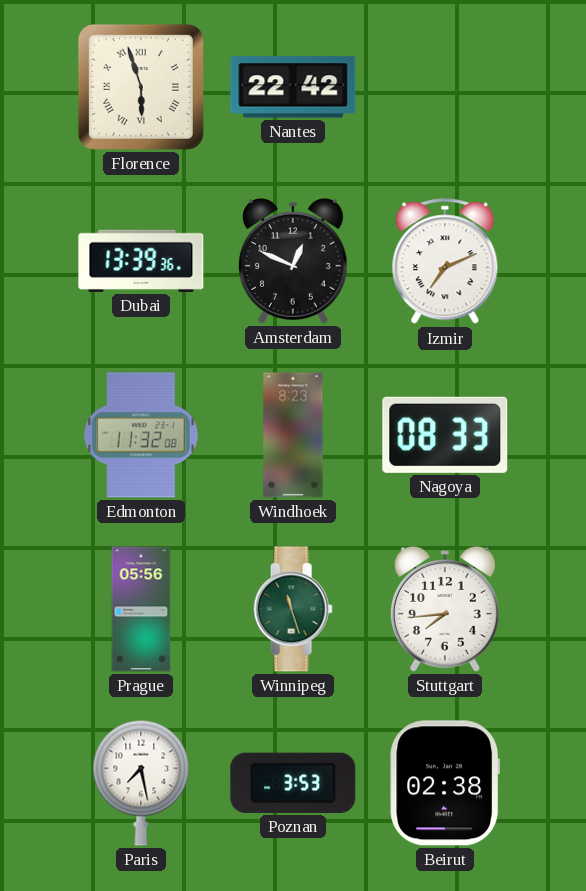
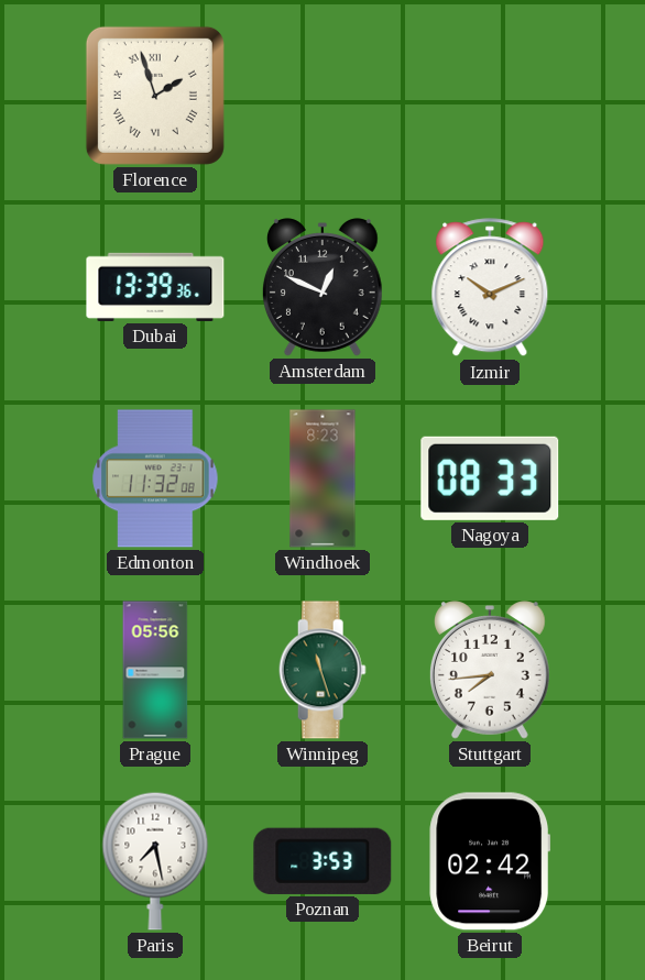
Florence: 5:57 -> 1:57 (155, 96)
Nantes: 22:42 -> none (293, 87)
Izmir: 7:11 -> 10:11 (490, 288)
Beirut: 02:38 -> 02:42 (489, 861)
